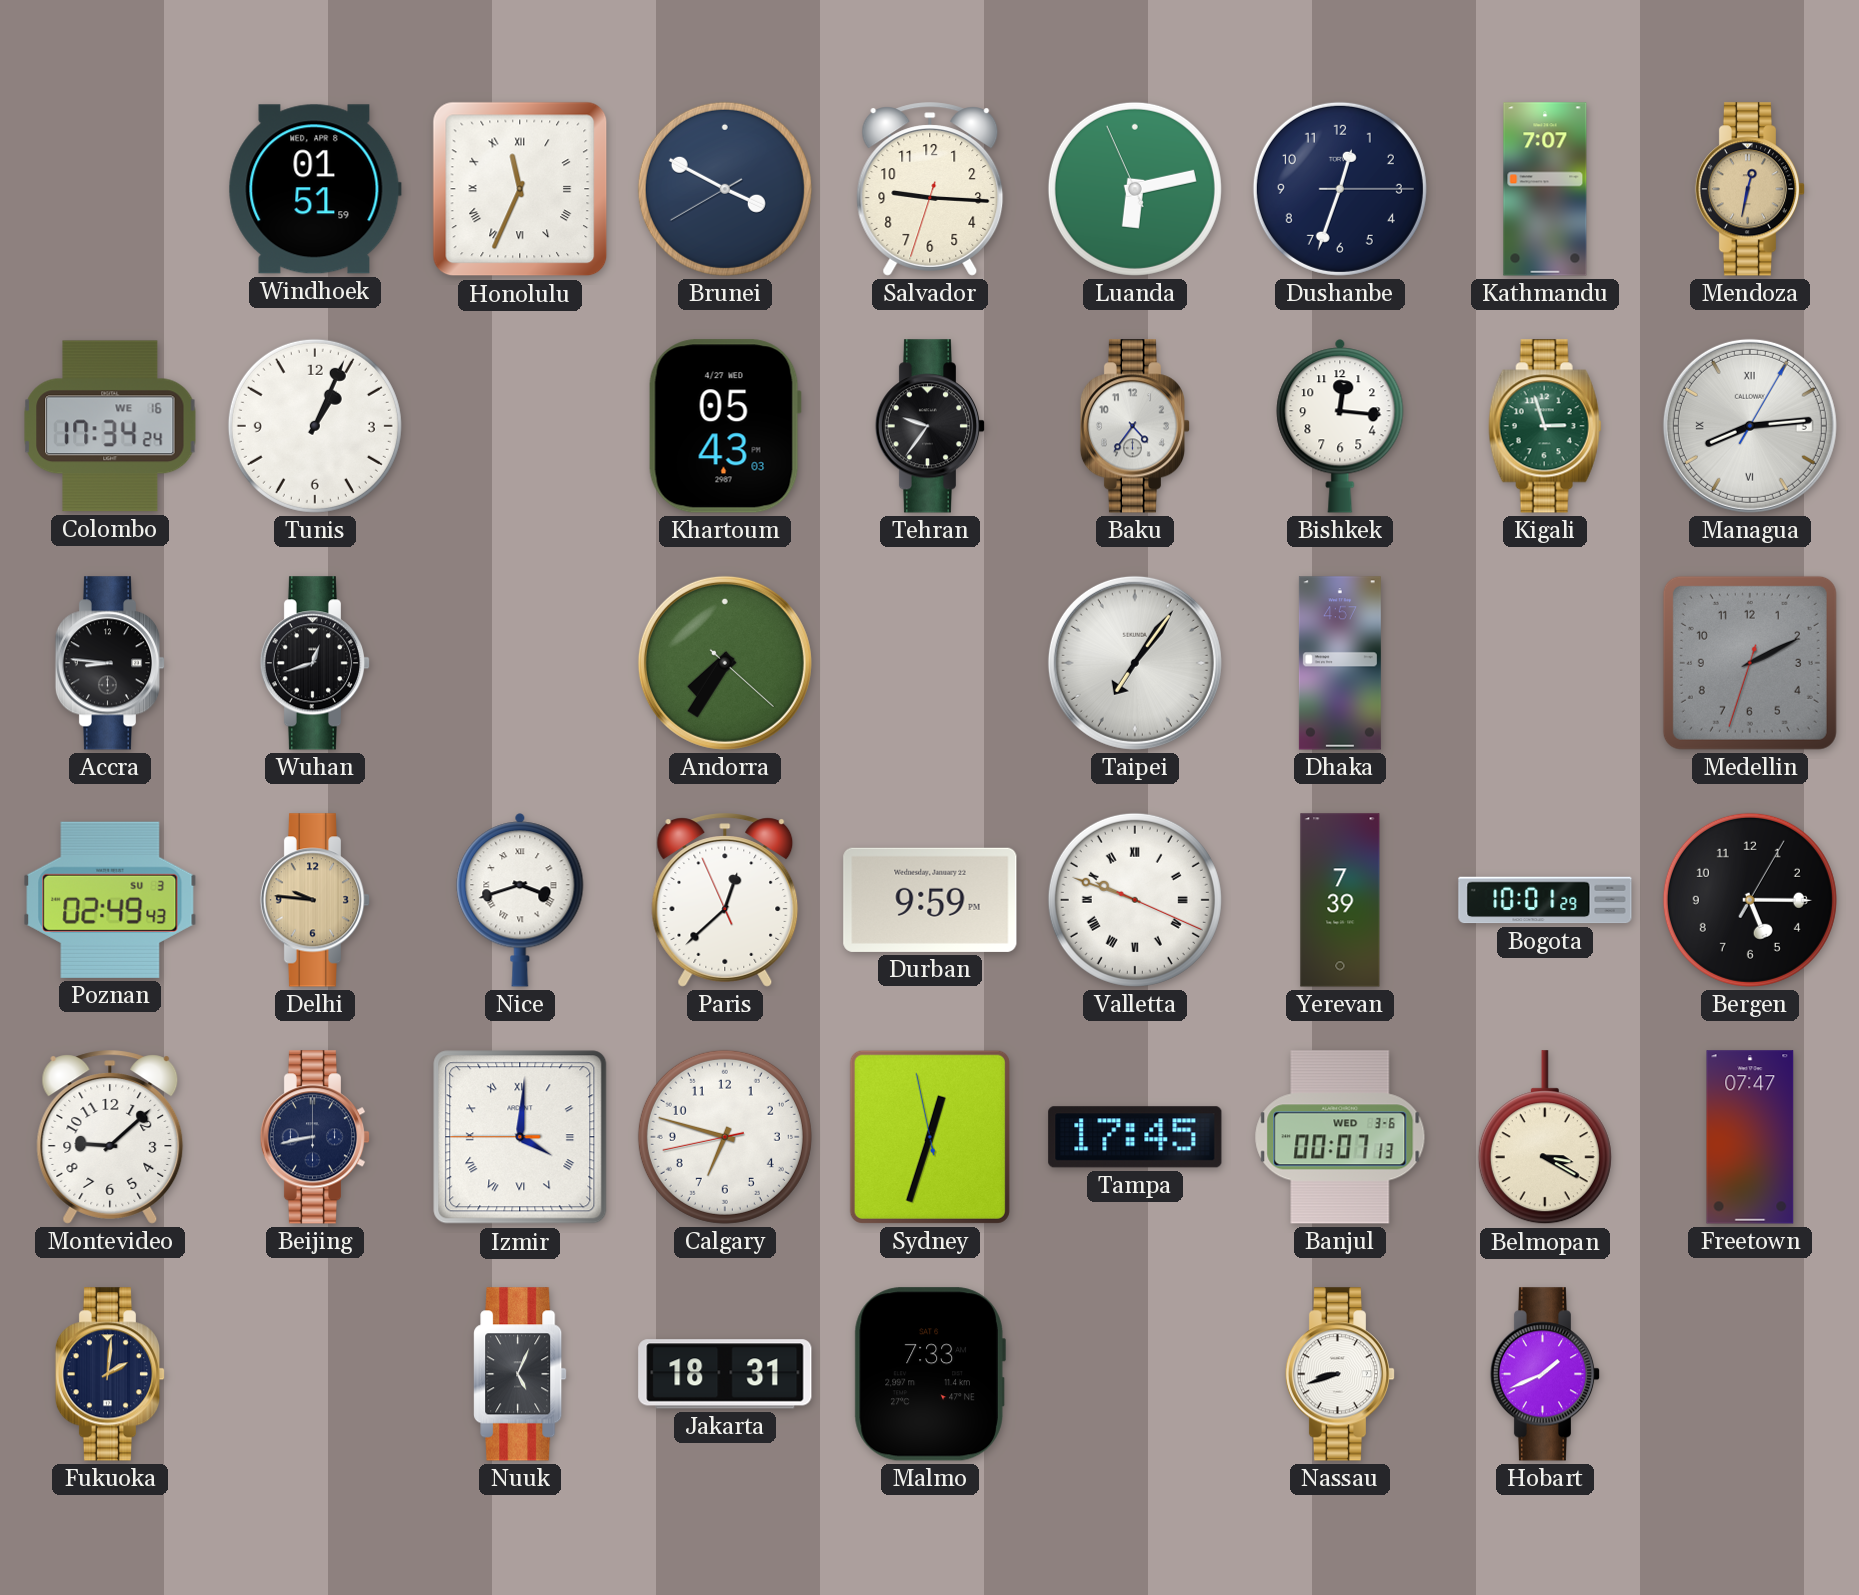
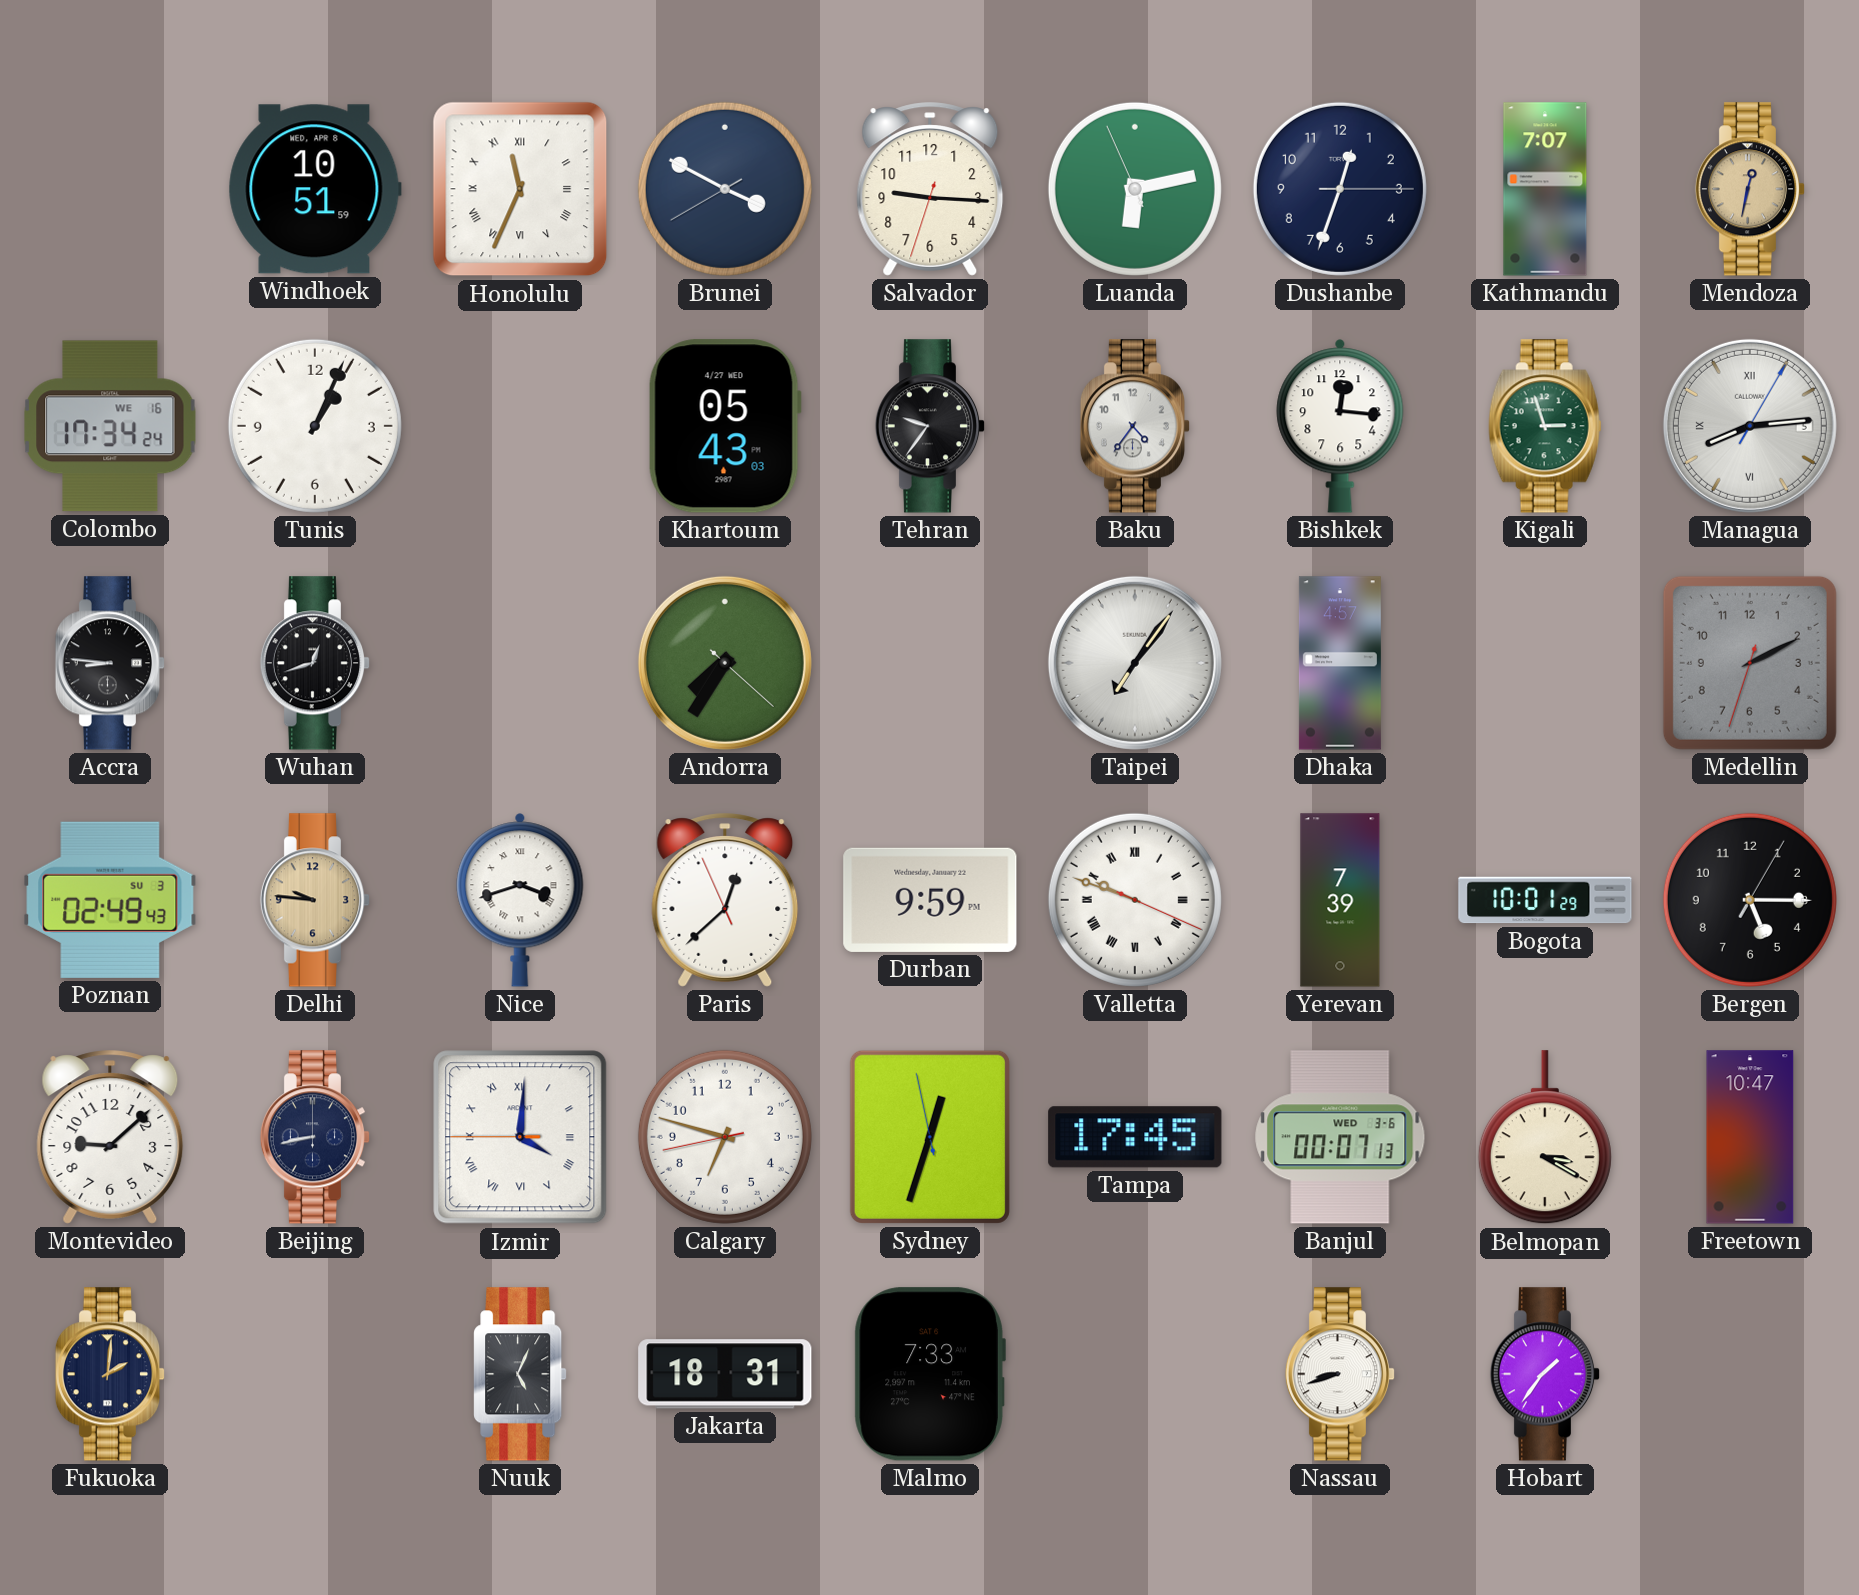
Windhoek: 01:51 -> 10:51 (315, 189)
Freetown: 07:47 -> 10:47 (1750, 1137)
Hobart: 1:41 -> 1:36 (1545, 1374)
